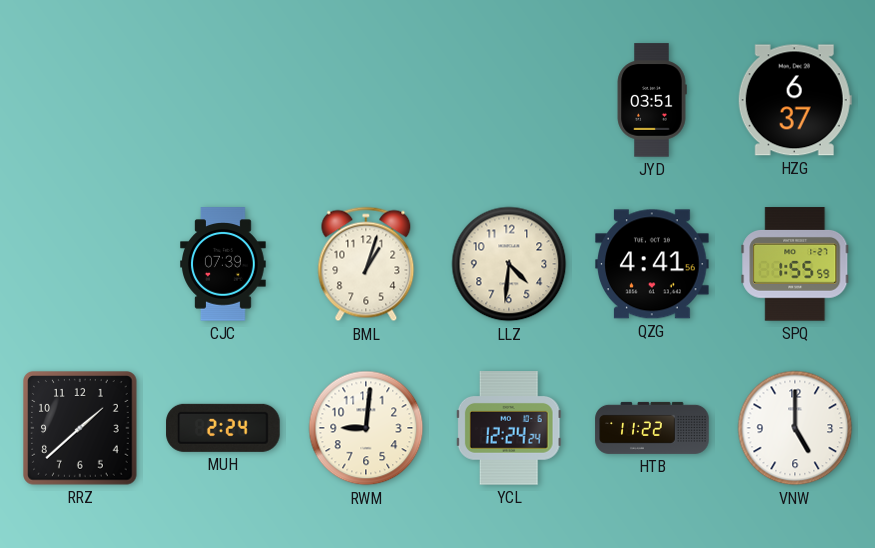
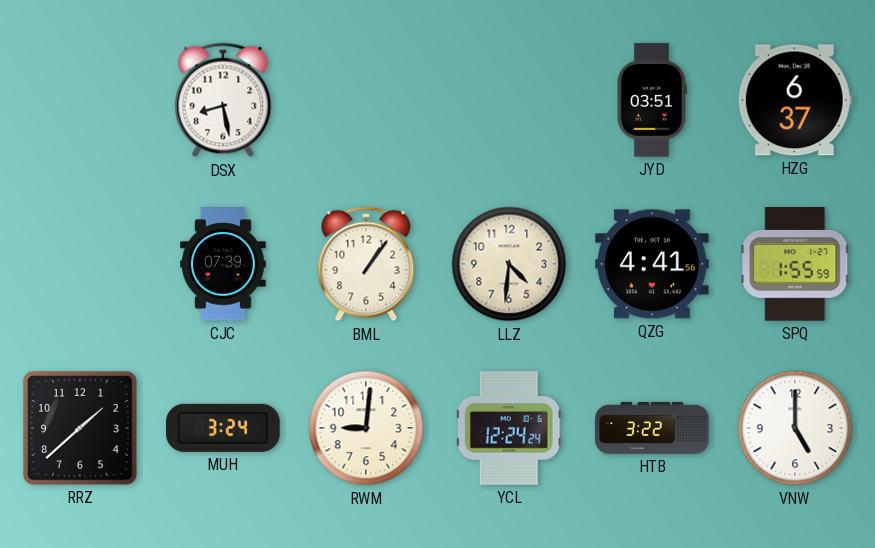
DSX: none -> 8:28 (223, 100)
BML: 1:03 -> 1:06 (366, 264)
MUH: 2:24 -> 3:24 (223, 428)
HTB: 11:22 -> 3:22 (652, 428)
